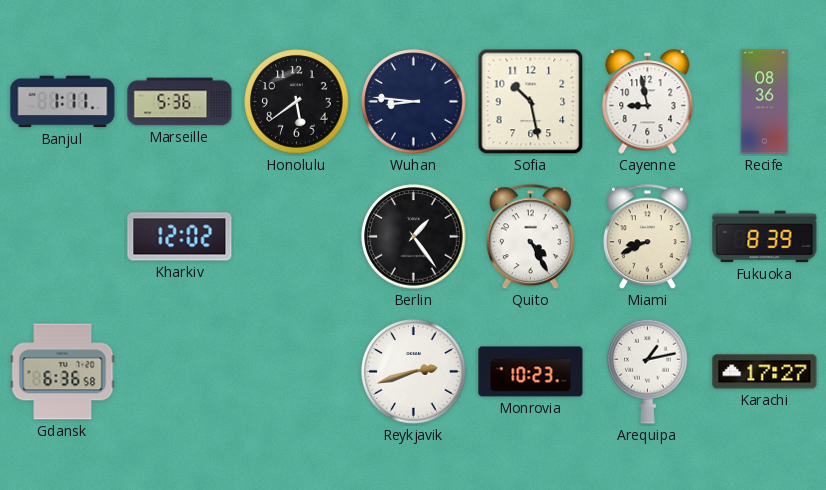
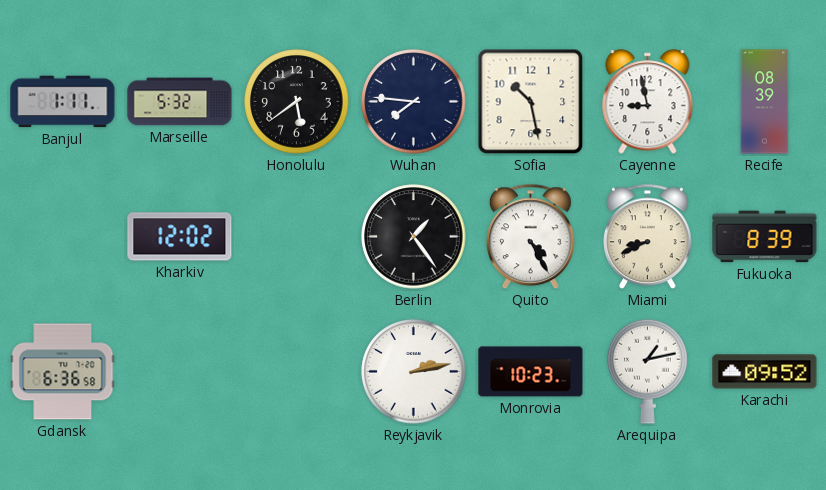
Marseille: 5:36 -> 5:32 (180, 102)
Wuhan: 8:46 -> 7:46 (414, 102)
Recife: 08:36 -> 08:39 (765, 102)
Reykjavik: 2:42 -> 2:13 (414, 372)
Karachi: 17:27 -> 09:52 (765, 372)
